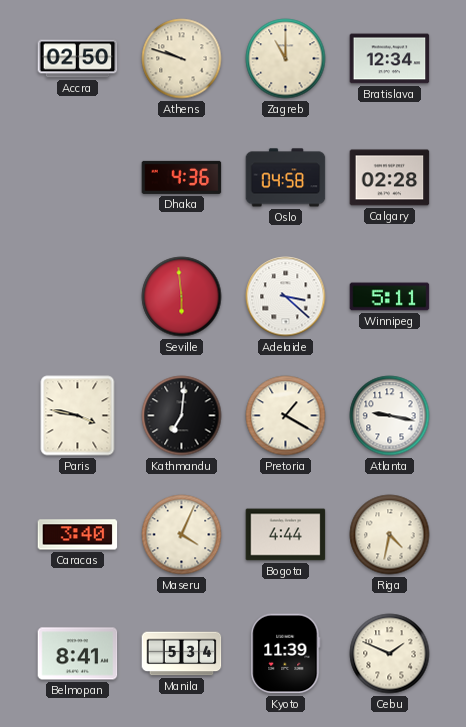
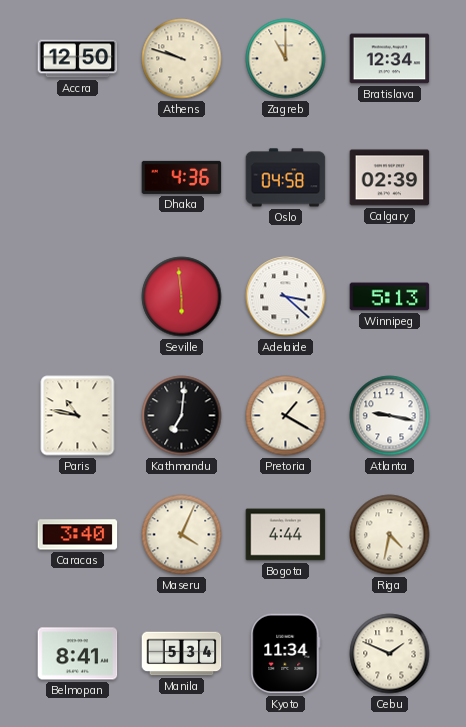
Accra: 02:50 -> 12:50 (78, 59)
Calgary: 02:28 -> 02:39 (390, 178)
Winnipeg: 5:11 -> 5:13 (390, 297)
Paris: 3:47 -> 10:47 (78, 416)
Kyoto: 11:39 -> 11:34 (286, 654)
